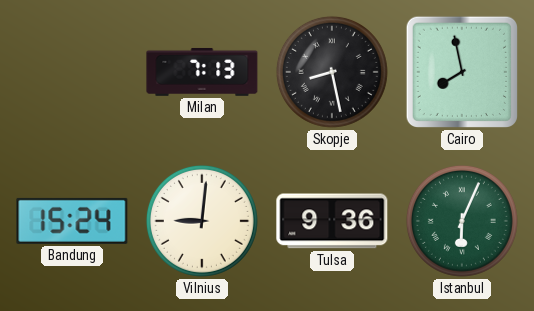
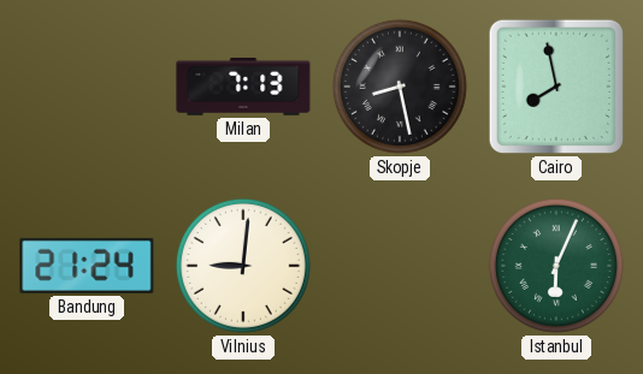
Bandung: 15:24 -> 21:24 (87, 266)
Tulsa: 9:36 -> none (332, 221)
